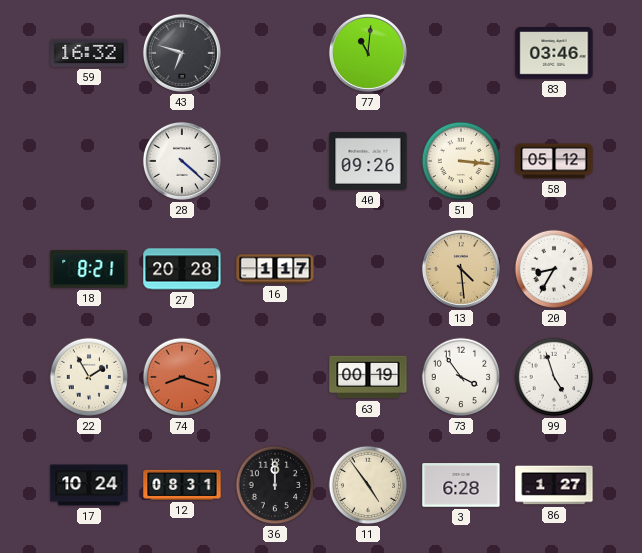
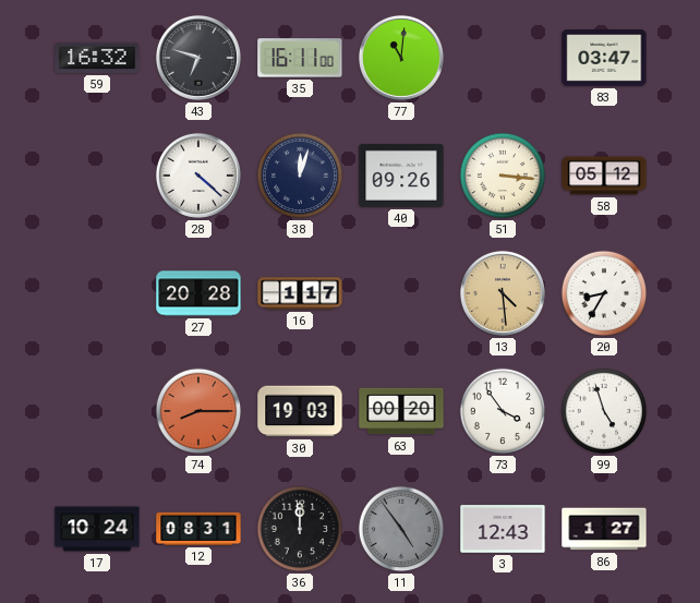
35: none -> 16:11 (300, 58)
83: 03:46 -> 03:47 (604, 59)
38: none -> 12:03 (300, 176)
18: 8:21 -> none (89, 269)
22: 1:55 -> none (89, 377)
74: 8:18 -> 8:15 (198, 411)
30: none -> 19:03 (300, 411)
63: 00:19 -> 00:20 (401, 411)
11 dial: cream -> grey (401, 529)
3: 6:28 -> 12:43 (503, 529)
